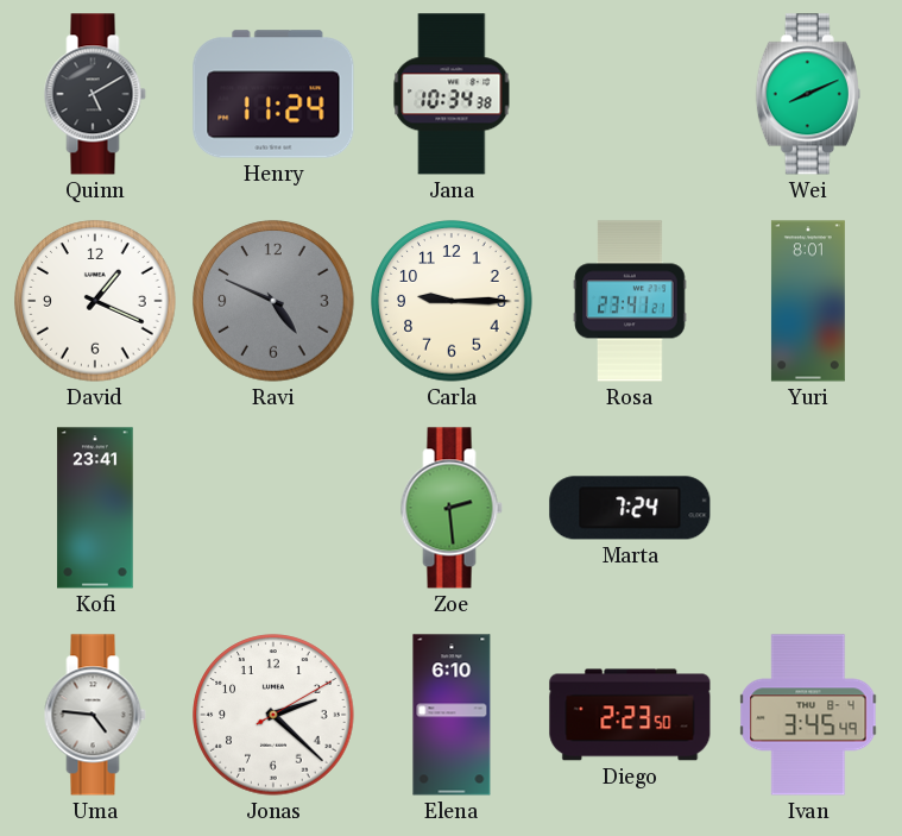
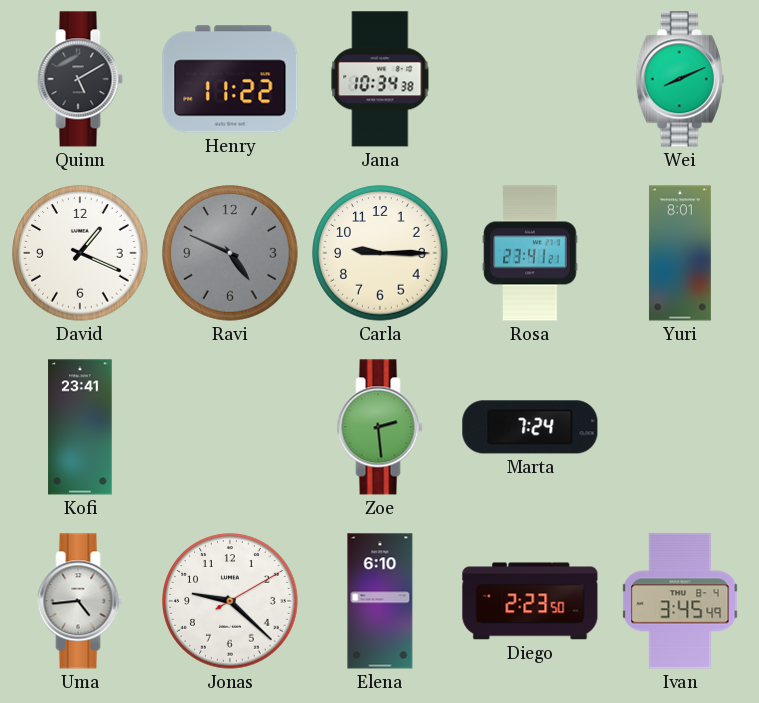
Henry: 11:24 -> 11:22 (230, 79)
Uma: 4:46 -> 4:44 (80, 601)
Jonas: 2:22 -> 9:22 (230, 601)
